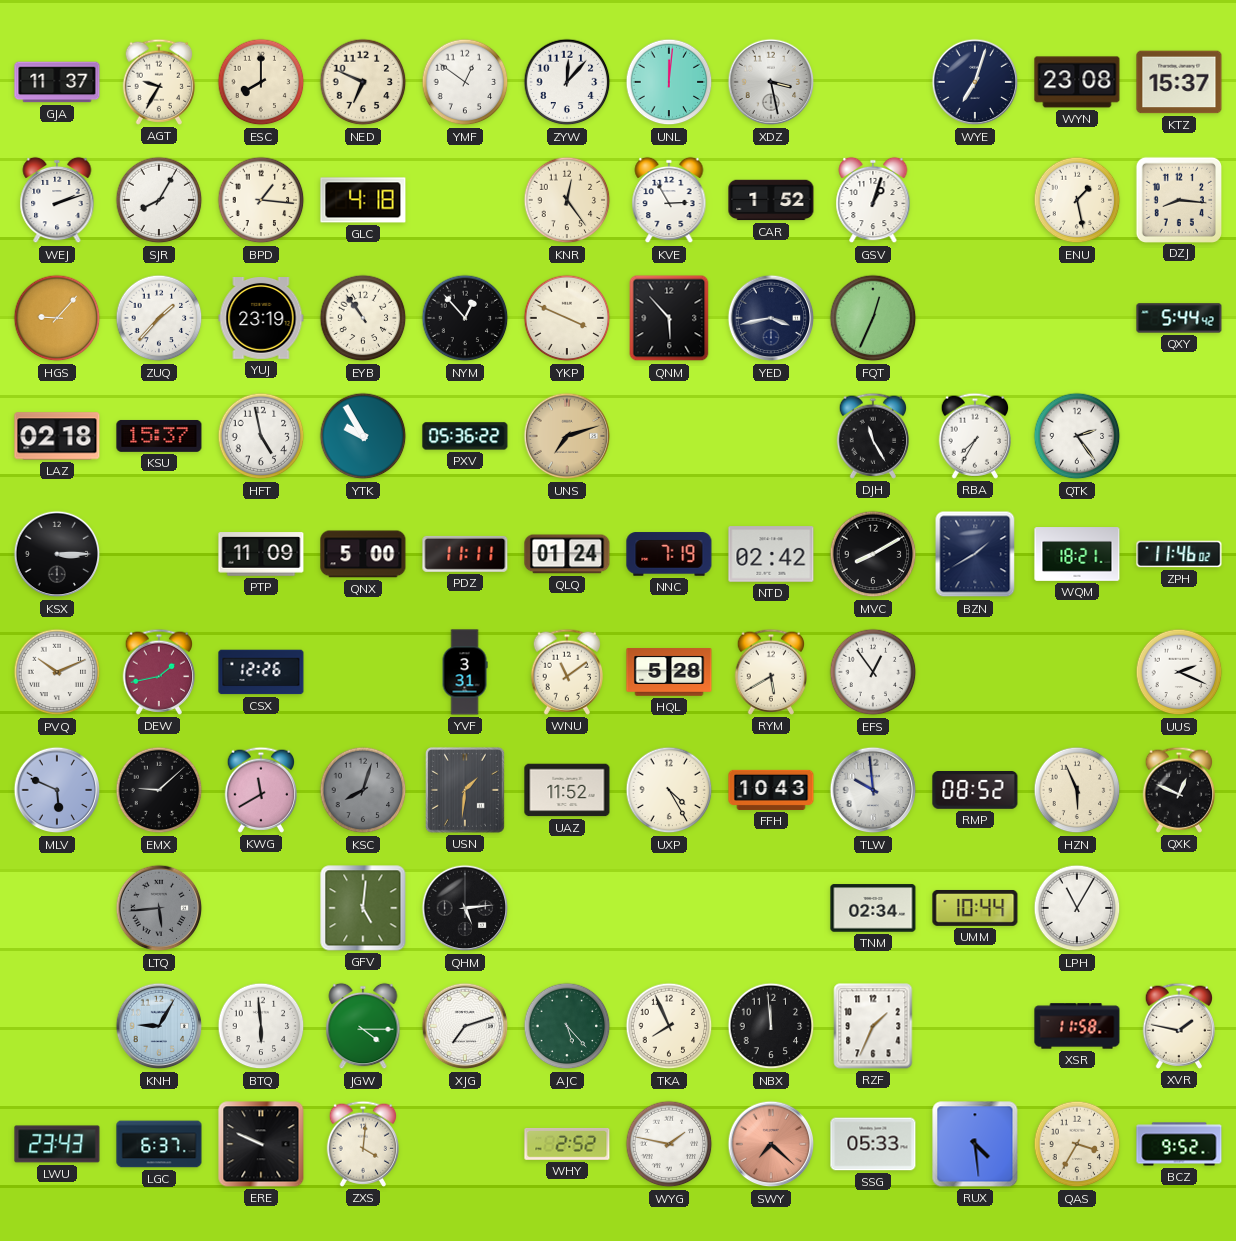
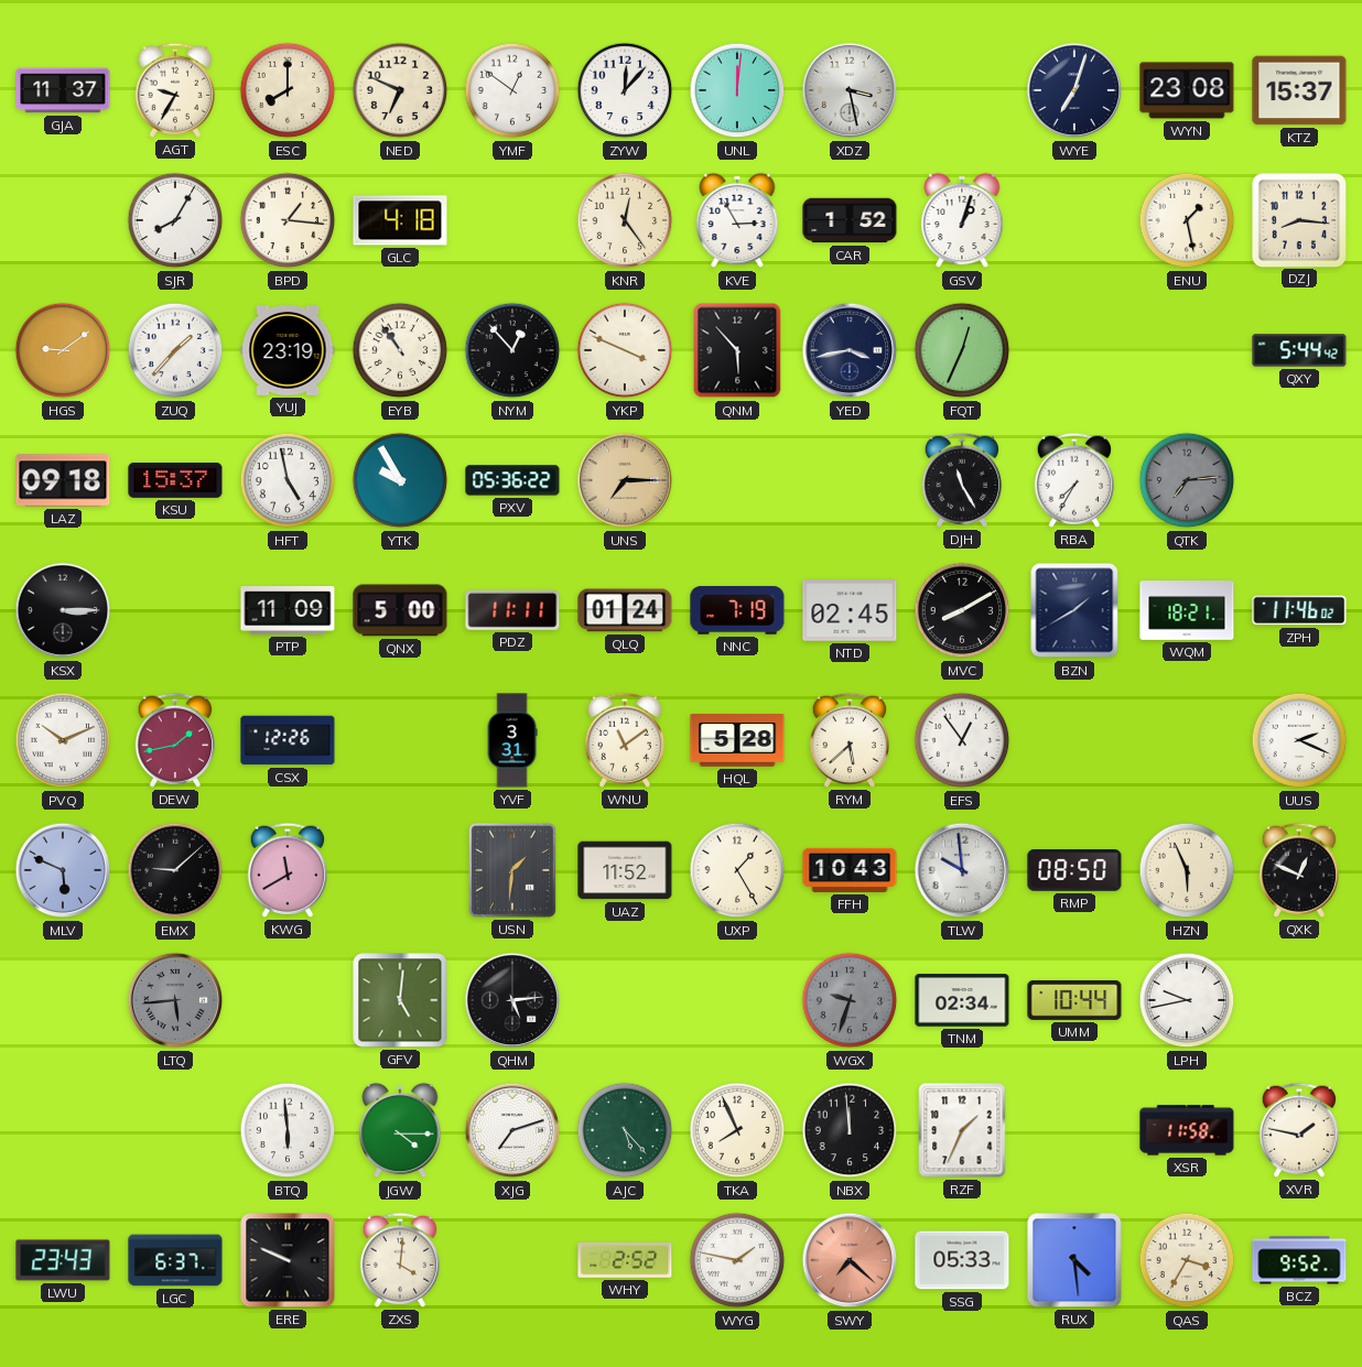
WEJ: 2:12 -> none (57, 200)
HGS: 9:07 -> 9:09 (63, 350)
LAZ: 02:18 -> 09:18 (63, 480)
UNS: 7:12 -> 7:15 (625, 480)
QTK: 2:24 -> 7:14 (1187, 480)
QTK dial: white -> grey (1187, 480)
NTD: 02:42 -> 02:45 (850, 610)
RYM: 5:40 -> 5:38 (850, 740)
KSC: 8:03 -> none (363, 790)
UXP: 4:25 -> 1:25 (737, 870)
RMP: 08:52 -> 08:50 (1074, 871)
WGX: none -> 9:33 (850, 1000)
LPH: 11:05 -> 9:43 (1187, 1000)
KNH: 9:05 -> none (159, 1026)
